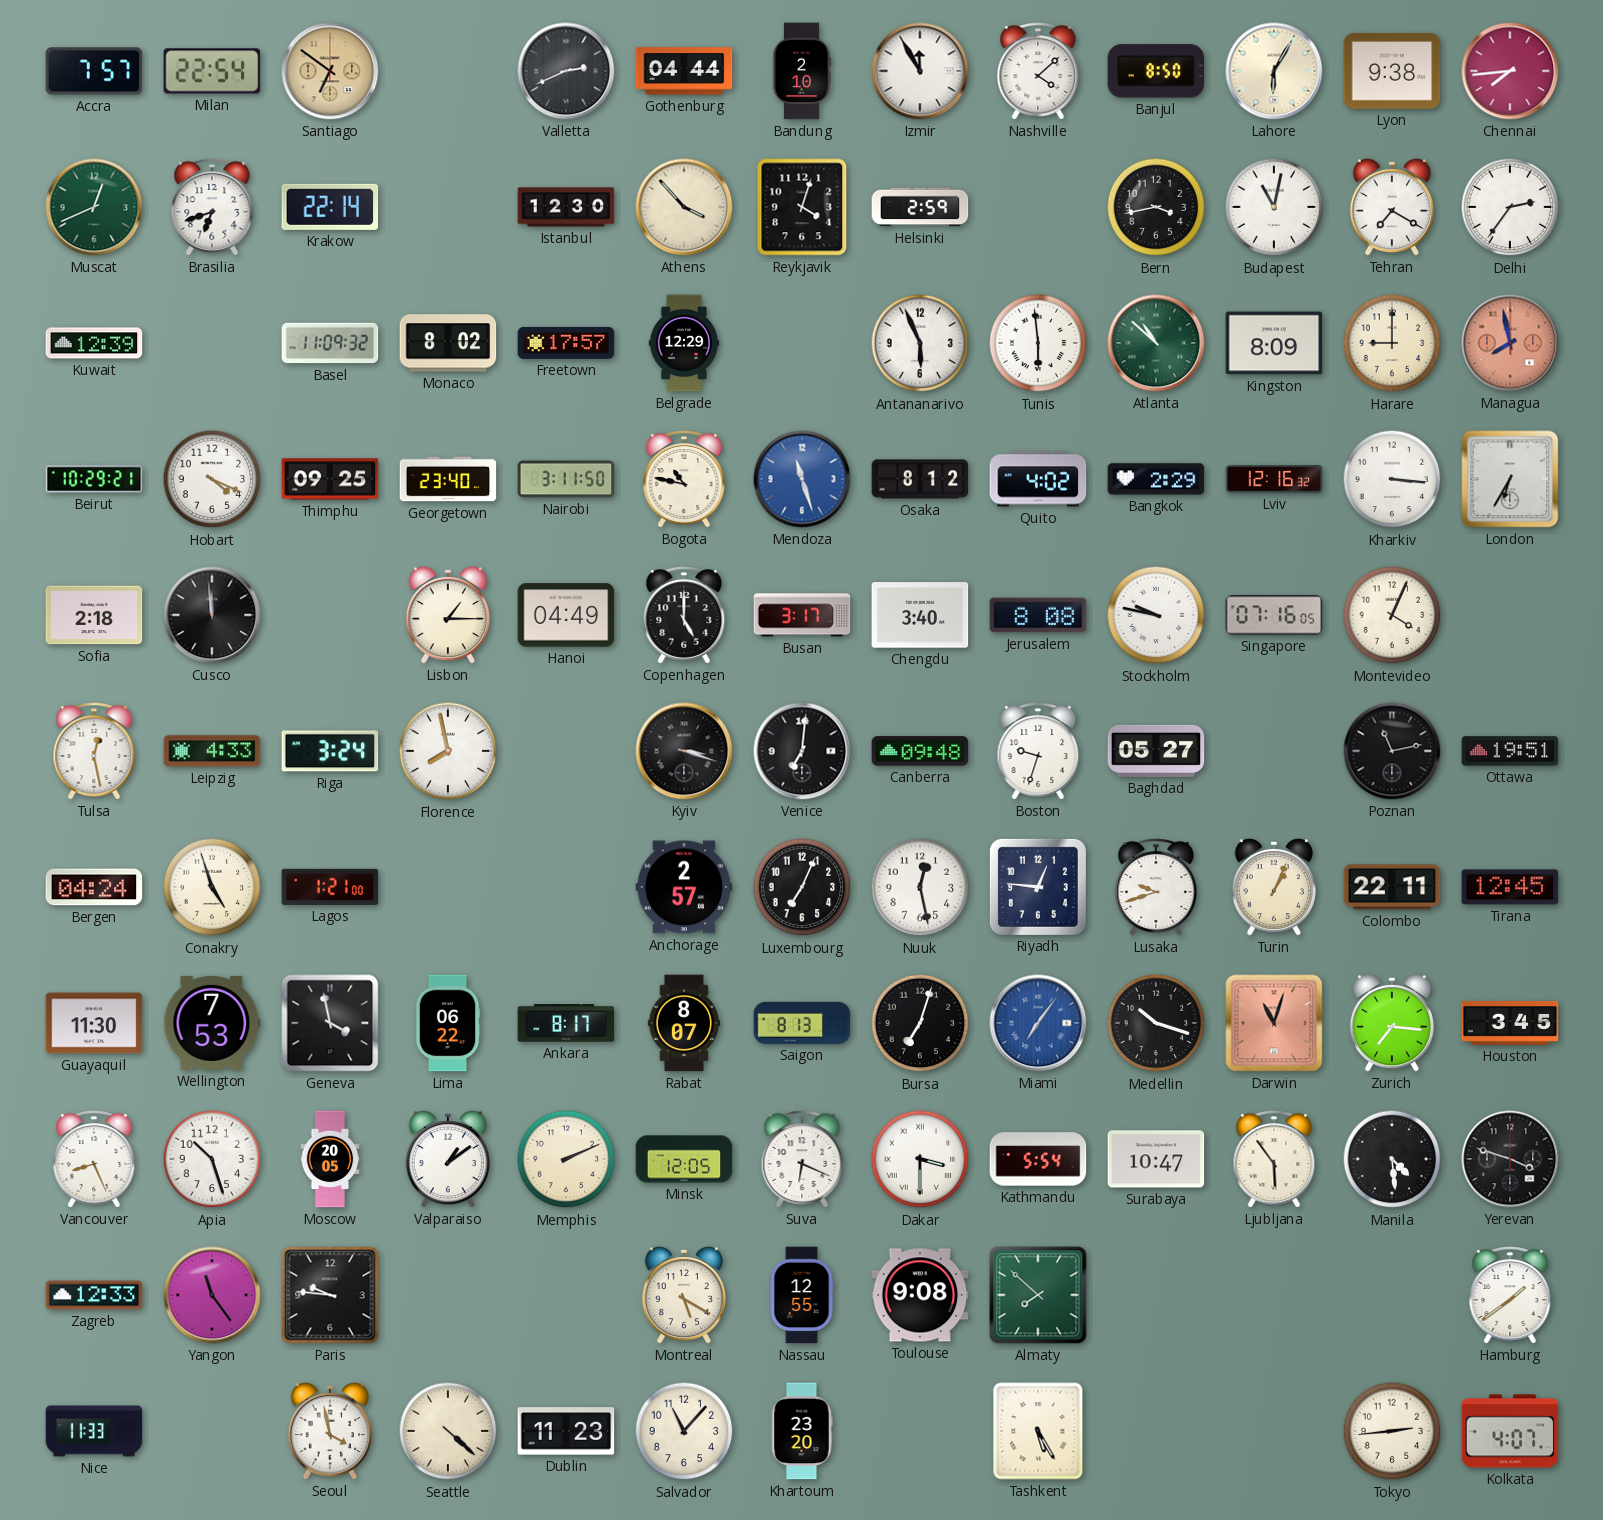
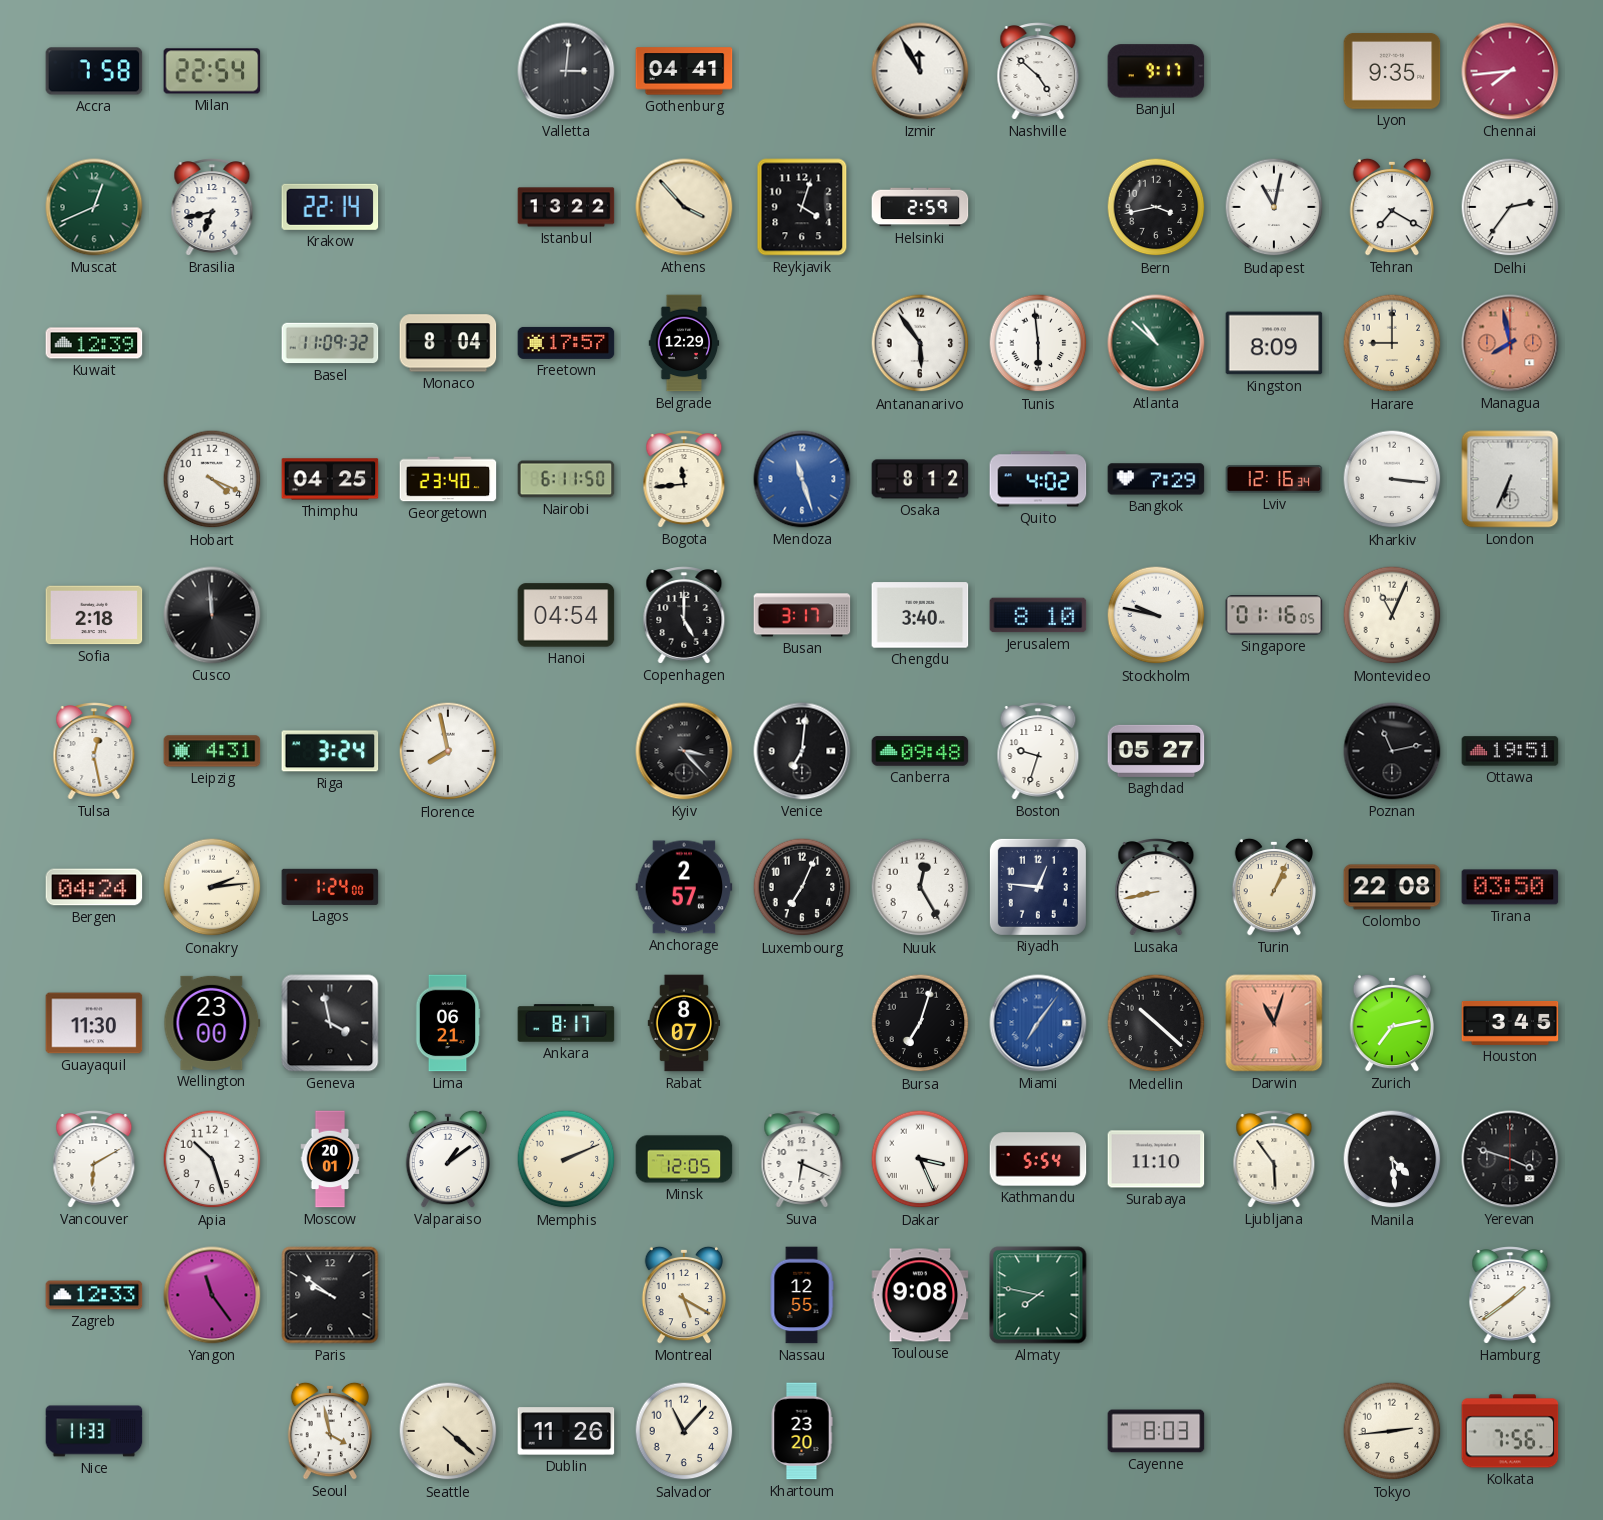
Accra: 7:57 -> 7:58 (94, 71)
Santiago: 6:51 -> none (330, 71)
Valletta: 2:41 -> 3:01 (566, 71)
Gothenburg: 04:44 -> 04:41 (684, 71)
Bandung: 2:10 -> none (801, 71)
Nashville: 4:08 -> 4:52 (1038, 71)
Banjul: 8:50 -> 9:17 (1156, 71)
Lahore: 6:05 -> none (1274, 71)
Lyon: 9:38 -> 9:35 (1392, 71)
Brasilia: 6:42 -> 6:43 (212, 207)
Istanbul: 12:30 -> 13:22 (566, 207)
Monaco: 8:02 -> 8:04 (448, 343)
Antananarivo: 5:56 -> 5:54 (920, 343)
Beirut: 10:29 -> none (94, 479)
Thimphu: 09:25 -> 04:25 (330, 479)
Nairobi: 3:11 -> 6:11 (566, 479)
Bogota: 10:47 -> 11:44 (684, 479)
Bangkok: 2:29 -> 7:29 (1156, 479)
Lviv: 12:16:32 -> 12:16:34 (1274, 479)
London: 6:35 -> 6:34 (1510, 479)
Lisbon: 1:15 -> none (447, 615)
Hanoi: 04:49 -> 04:54 (566, 615)
Jerusalem: 8:08 -> 8:10 (1038, 615)
Singapore: 07:16 -> 01:16 (1274, 615)
Montevideo: 4:04 -> 11:04 (1392, 615)
Leipzig: 4:33 -> 4:31 (212, 751)
Kyiv: 3:18 -> 3:23 (684, 751)
Conakry: 4:57 -> 2:14 (212, 887)
Lagos: 1:21 -> 1:24 (330, 887)
Nuuk: 12:28 -> 12:25 (920, 887)
Lusaka: 9:42 -> 8:43 (1156, 887)
Colombo: 22:11 -> 22:08 (1392, 887)
Tirana: 12:45 -> 03:50 (1510, 887)
Wellington: 7:53 -> 23:00 (212, 1023)
Lima: 06:22 -> 06:21 (448, 1023)
Saigon: 8:13 -> none (802, 1023)
Medellin: 10:18 -> 10:22 (1156, 1023)
Zurich: 7:16 -> 7:13 (1391, 1023)
Vancouver: 8:26 -> 6:10 (94, 1159)
Moscow: 20:05 -> 20:01 (330, 1159)
Dakar: 3:30 -> 3:26 (920, 1159)
Surabaya: 10:47 -> 11:10 (1156, 1159)
Paris: 9:46 -> 9:51 (330, 1295)
Almaty: 7:52 -> 7:47 (1038, 1295)
Dublin: 11:23 -> 11:26 (566, 1431)
Tashkent: 5:25 -> none (1038, 1431)
Cayenne: none -> 8:03 (1156, 1431)
Kolkata: 4:07 -> 7:56 (1510, 1431)
